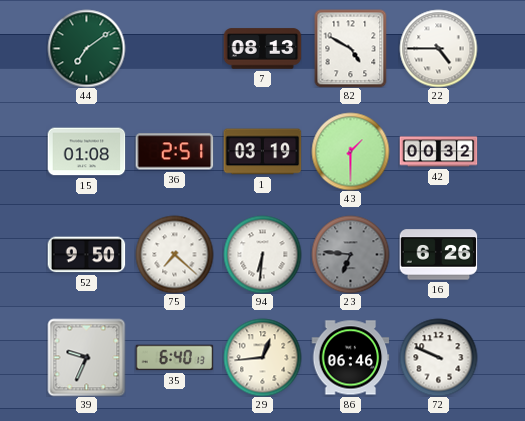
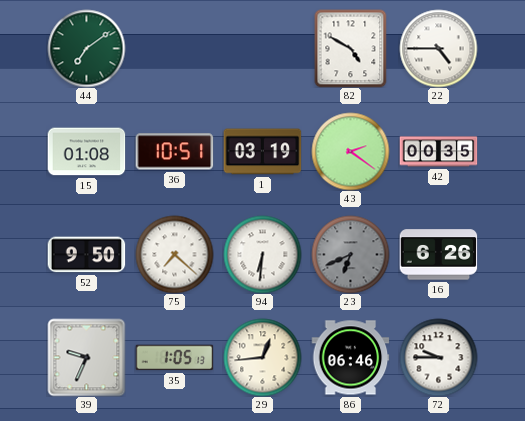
7: 08:13 -> none (262, 49)
36: 2:51 -> 10:51 (174, 152)
43: 1:30 -> 2:21 (350, 151)
42: 00:32 -> 00:35 (438, 152)
23: 6:46 -> 6:41 (350, 254)
35: 6:40 -> 1:05 (174, 358)
72: 9:49 -> 9:45 (438, 357)
